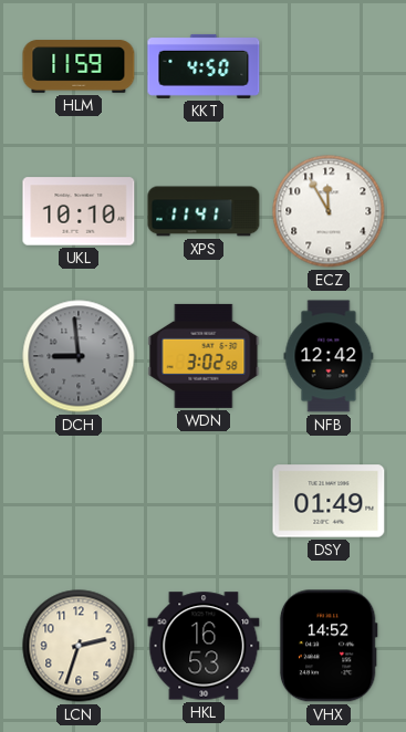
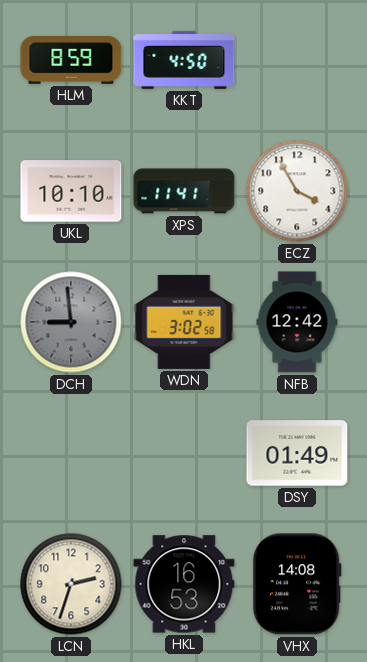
HLM: 11:59 -> 8:59 (71, 60)
ECZ: 11:55 -> 3:55 (297, 191)
VHX: 14:52 -> 14:08 (297, 584)
